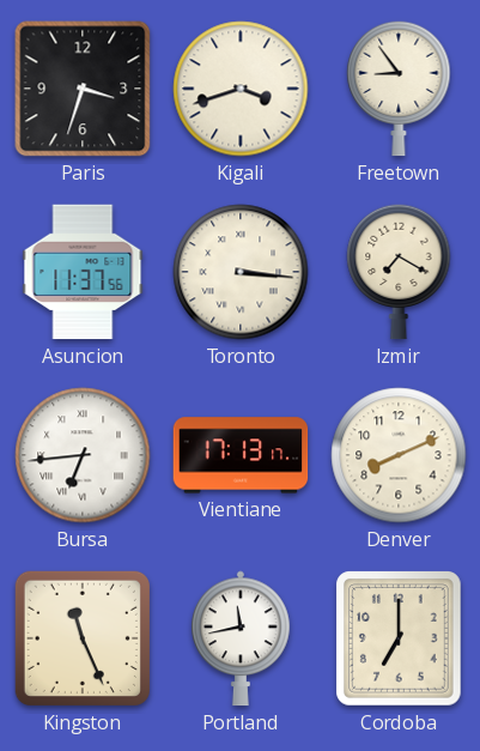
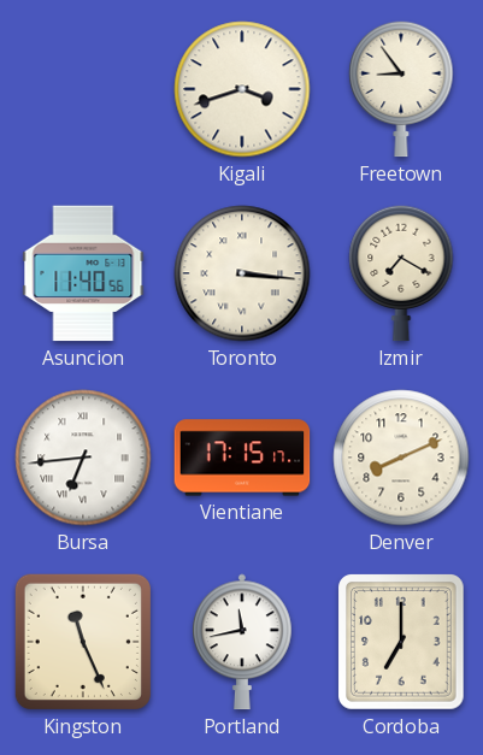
Paris: 3:33 -> none (83, 89)
Asuncion: 11:37 -> 11:40 (83, 273)
Vientiane: 17:13 -> 17:15 (242, 458)
